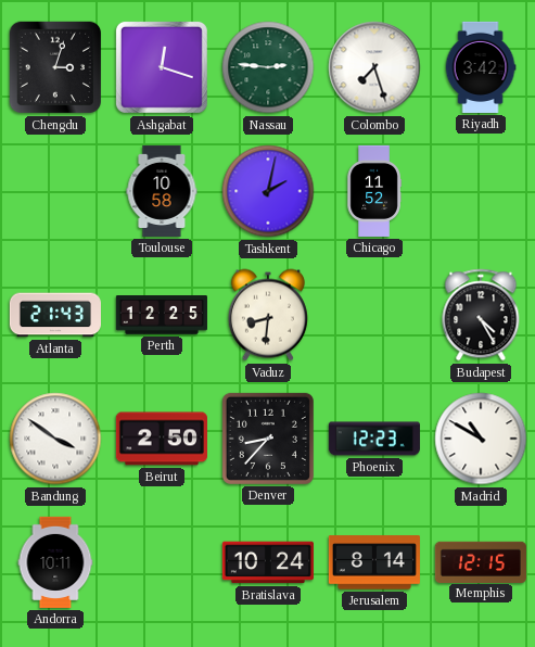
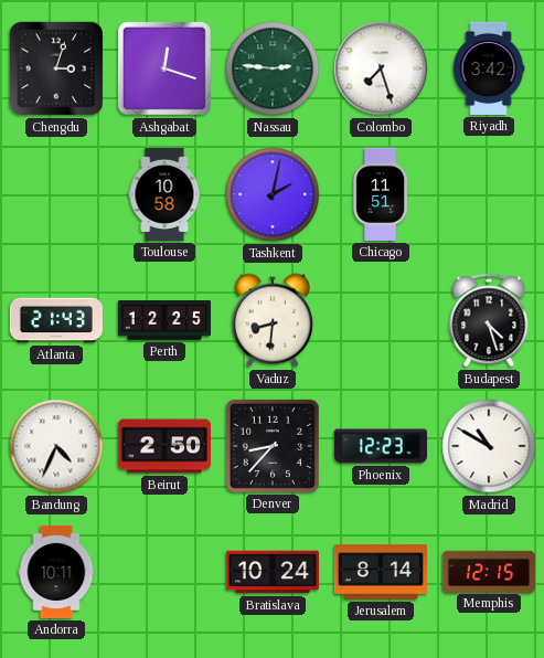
Chicago: 11:52 -> 11:51 (381, 194)
Budapest: 4:25 -> 4:27 (489, 320)
Bandung: 3:51 -> 4:34 (56, 446)
